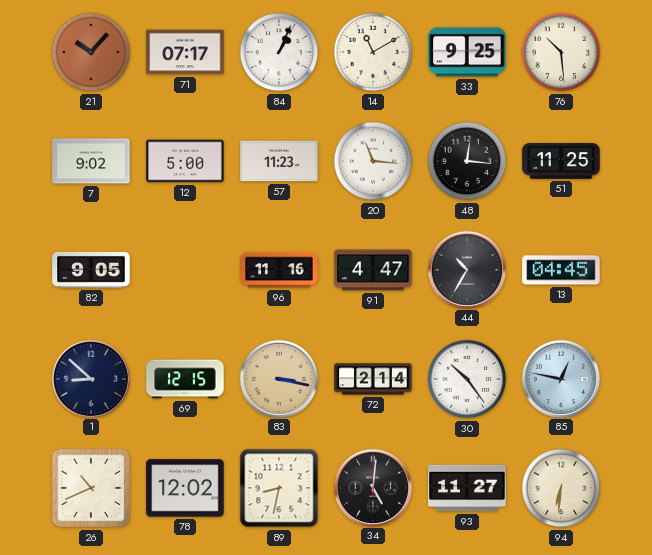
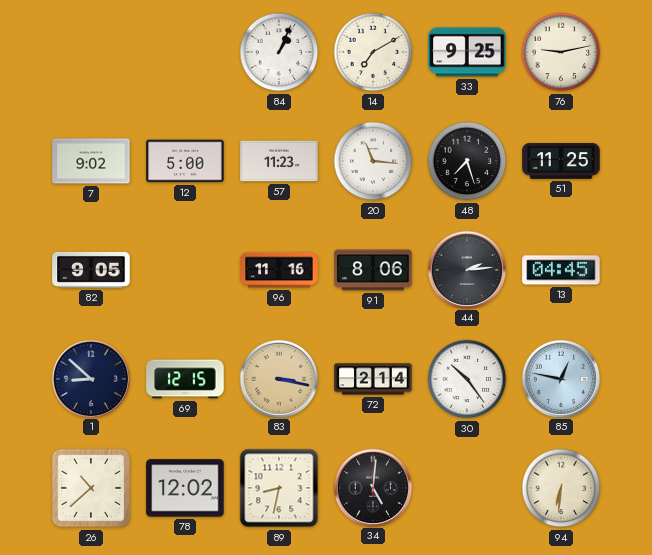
21: 10:07 -> none (91, 52)
71: 07:17 -> none (185, 52)
14: 11:10 -> 7:10 (373, 52)
76: 10:29 -> 9:13 (561, 52)
48: 12:16 -> 7:27 (467, 161)
91: 4:47 -> 8:06 (373, 270)
44: 10:35 -> 2:14 (466, 269)
26: 10:41 -> 10:38 (91, 488)
93: 11:27 -> none (467, 488)
